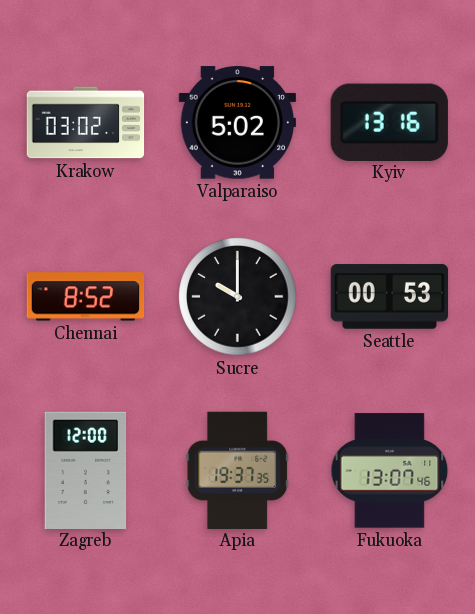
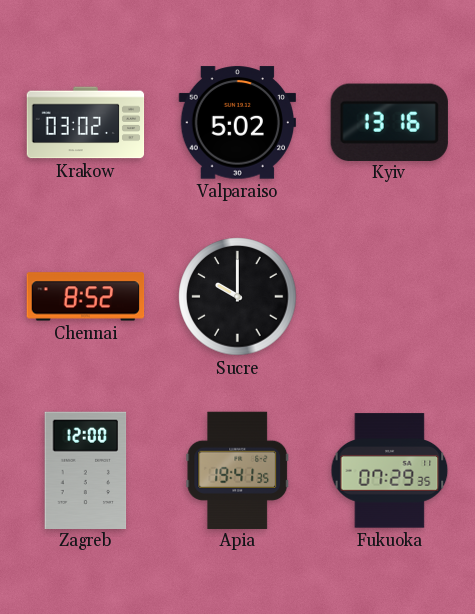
Seattle: 00:53 -> none (390, 297)
Apia: 19:37 -> 19:41 (238, 470)
Fukuoka: 13:07 -> 07:29 (390, 471)
